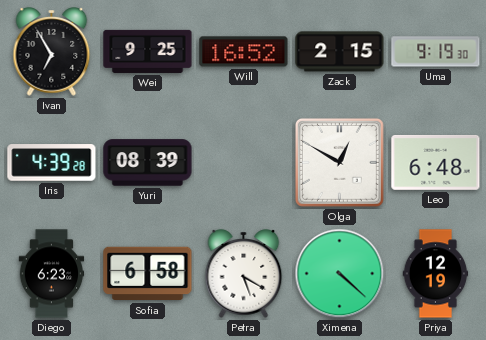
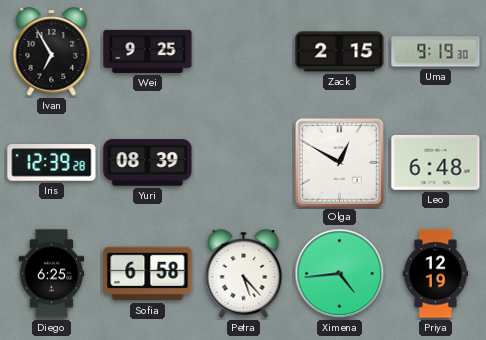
Will: 16:52 -> none (244, 52)
Iris: 4:39 -> 12:39 (52, 163)
Diego: 6:23 -> 6:25 (52, 274)
Petra: 5:20 -> 5:23 (244, 274)
Ximena: 4:22 -> 4:44 (340, 274)
